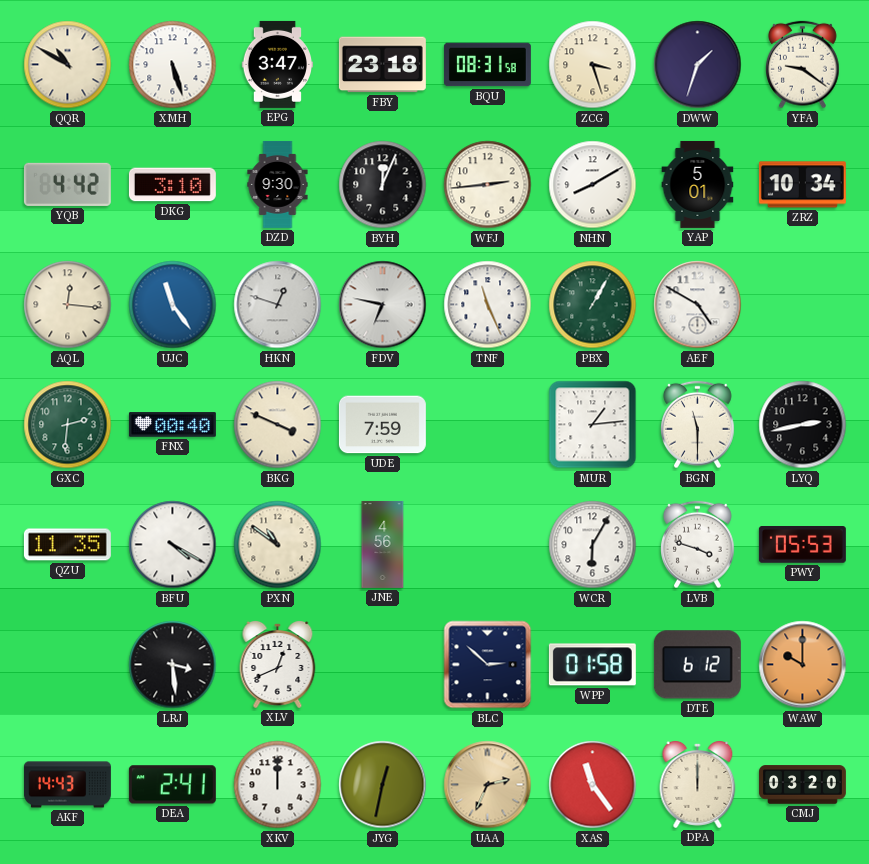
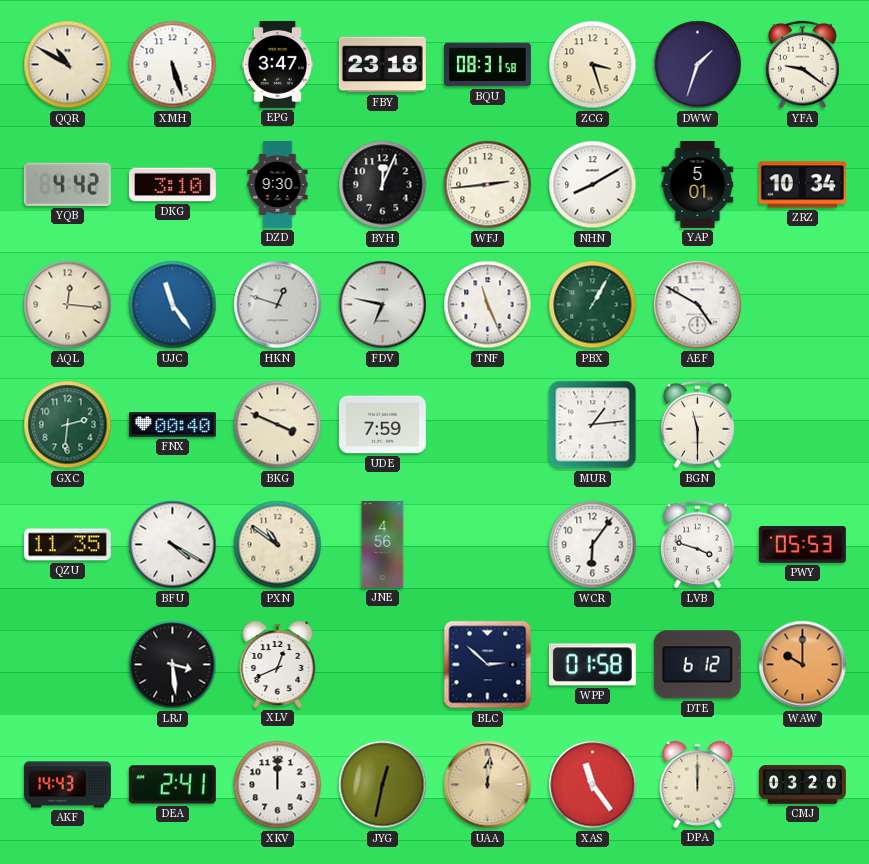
LYQ: 2:43 -> none (803, 425)
WCR: 6:05 -> 6:06 (593, 545)
UAA: 2:34 -> 12:01 (488, 785)
